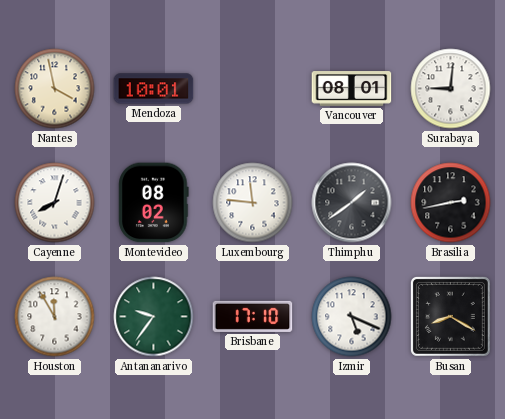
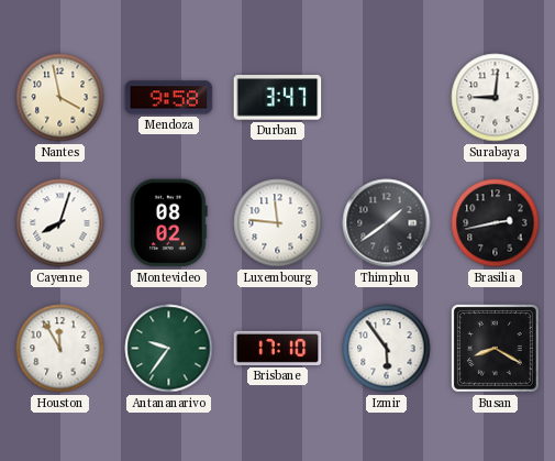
Mendoza: 10:01 -> 9:58 (169, 98)
Durban: none -> 3:47 (278, 98)
Vancouver: 08:01 -> none (352, 89)
Izmir: 5:19 -> 5:54 (387, 349)
